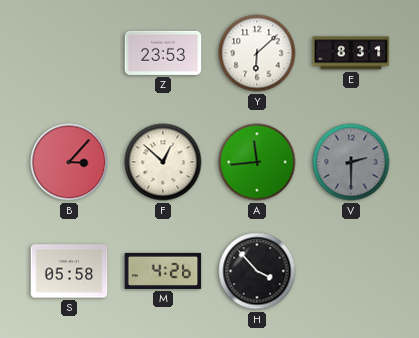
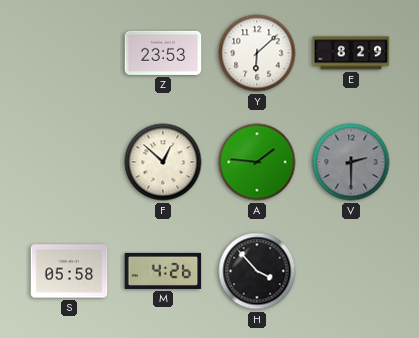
E: 8:31 -> 8:29 (351, 53)
B: 3:07 -> none (69, 162)
A: 11:44 -> 1:46 (257, 162)
